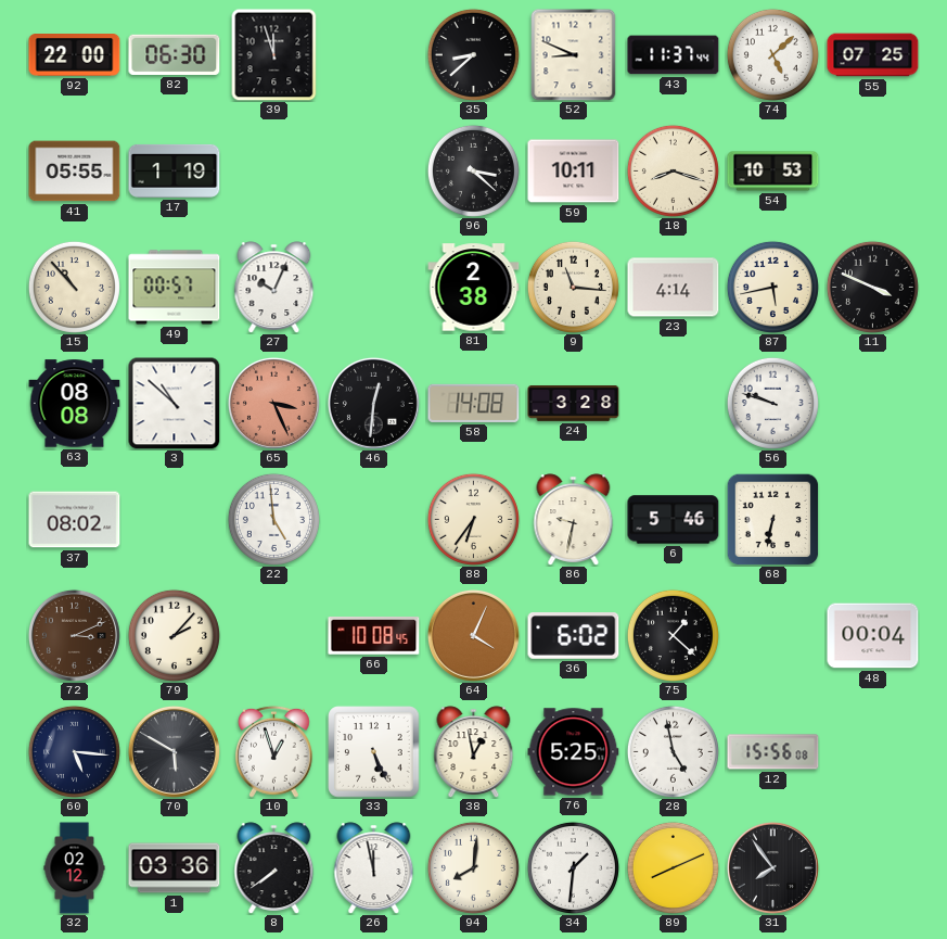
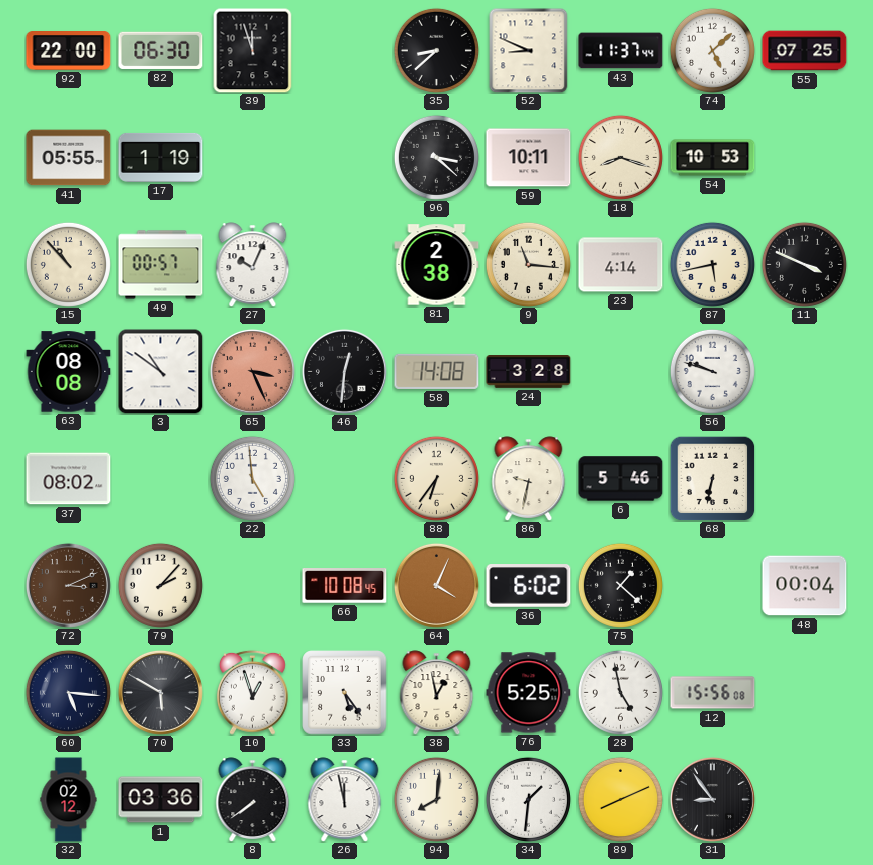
3: 10:52 -> 10:51 (161, 372)
33: 5:26 -> 5:24 (345, 693)
31: 7:54 -> 8:54 (712, 799)
